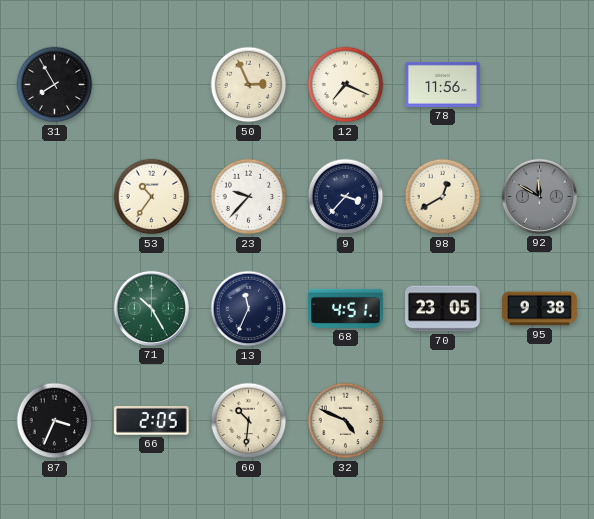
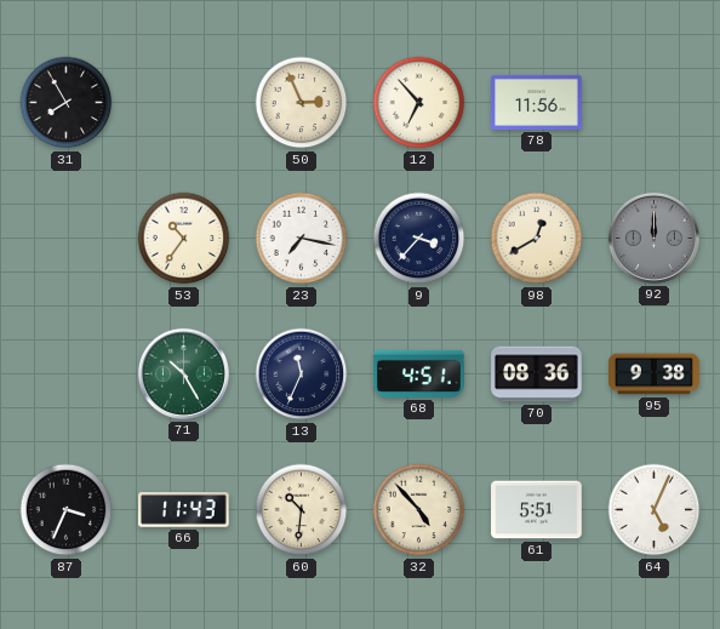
12: 7:19 -> 6:53 (419, 103)
23: 9:37 -> 7:17 (302, 239)
92: 11:50 -> 12:00 (653, 238)
70: 23:05 -> 08:36 (537, 374)
66: 2:05 -> 11:43 (184, 510)
32: 4:49 -> 4:53 (419, 510)
61: none -> 5:51 (537, 510)
64: none -> 5:04 (655, 510)
